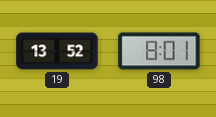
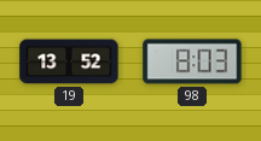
98: 8:01 -> 8:03 (192, 61)
